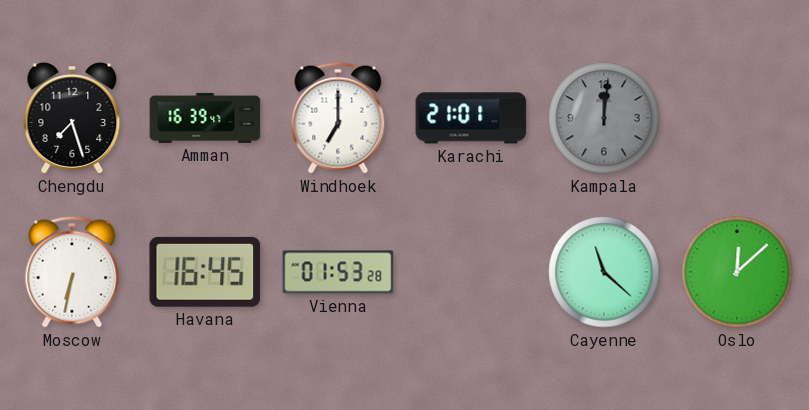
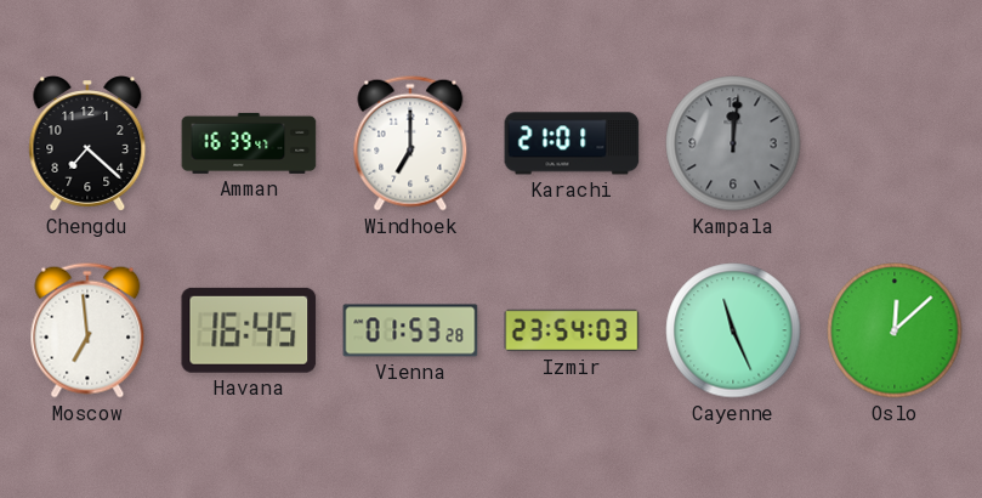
Chengdu: 7:27 -> 7:22 (87, 143)
Moscow: 6:32 -> 6:59 (87, 330)
Izmir: none -> 23:54 (572, 330)
Cayenne: 11:22 -> 11:26 (733, 330)
